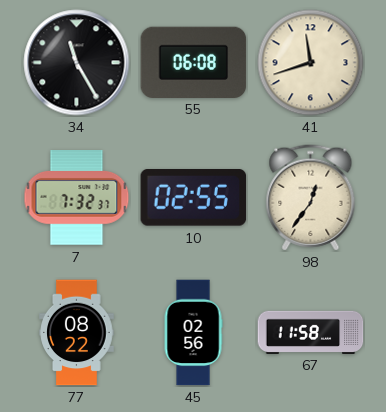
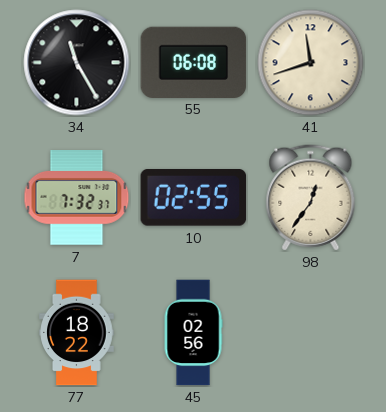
77: 08:22 -> 18:22 (77, 333)
67: 11:58 -> none (311, 332)
